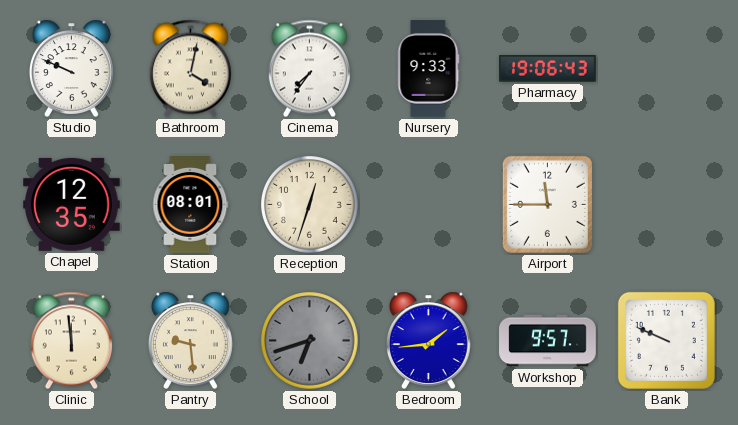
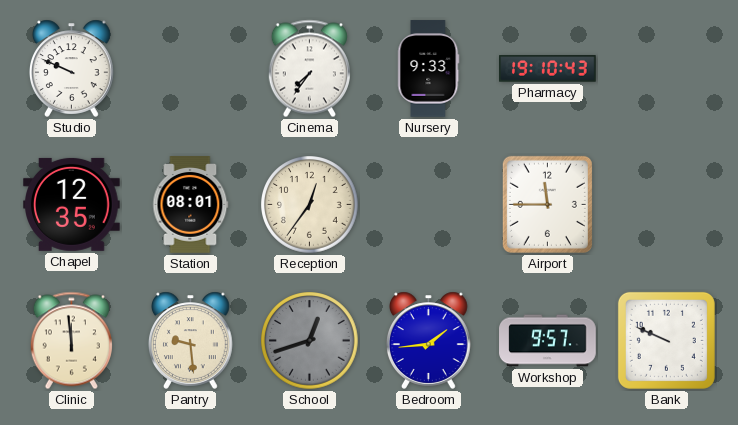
Bathroom: 4:02 -> none (190, 69)
Pharmacy: 19:06 -> 19:10 (548, 69)
Reception: 12:33 -> 12:36 (310, 205)
School: 6:42 -> 12:42 (310, 341)
